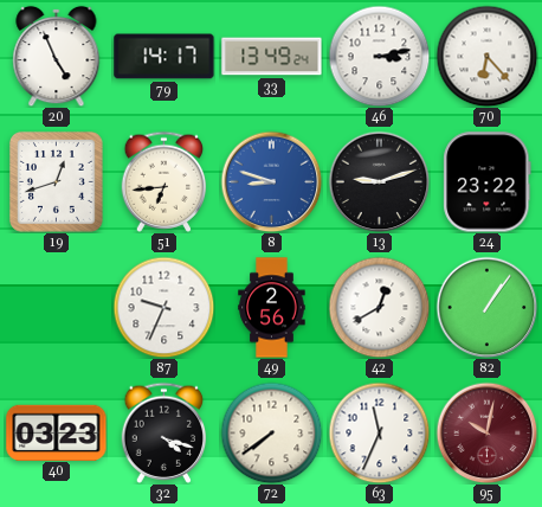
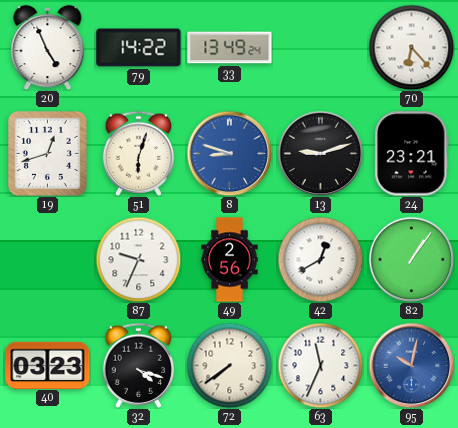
79: 14:17 -> 14:22 (139, 48)
46: 3:13 -> none (379, 56)
51: 6:44 -> 6:03 (139, 153)
24: 23:22 -> 23:21 (412, 154)
95 dial: burgundy -> blue (411, 365)
